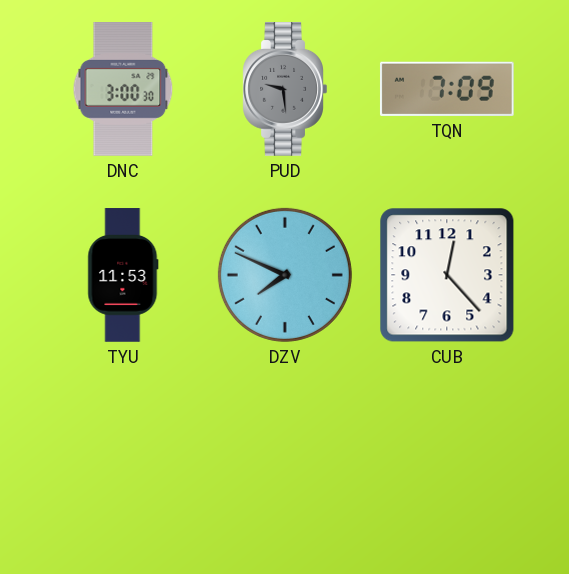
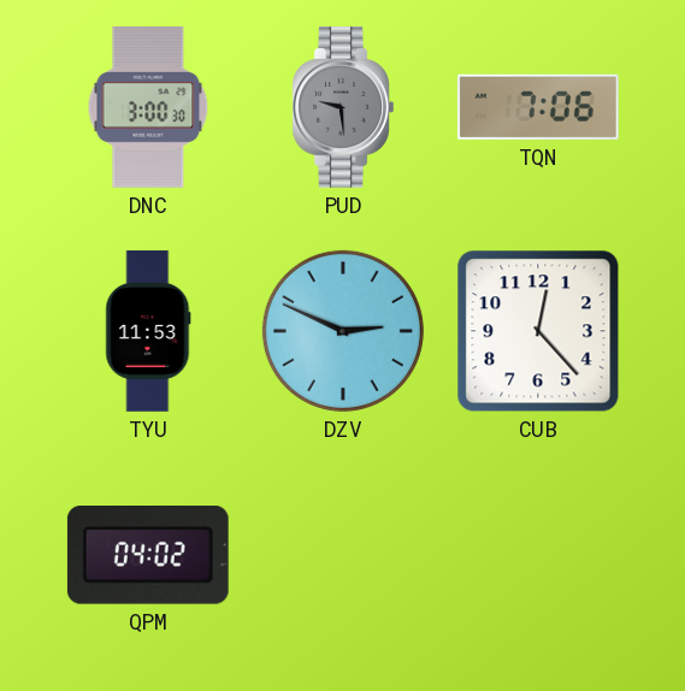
TQN: 7:09 -> 7:06 (538, 107)
DZV: 7:49 -> 2:49 (343, 331)
QPM: none -> 04:02 (148, 556)
